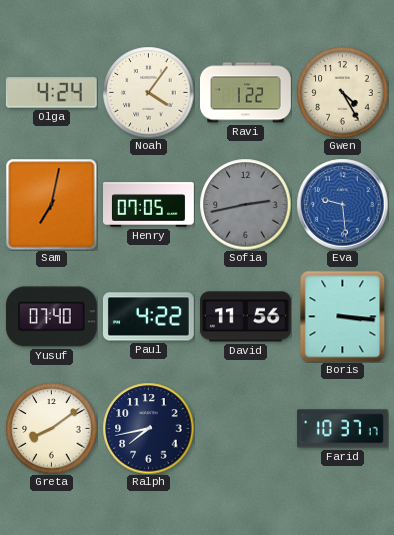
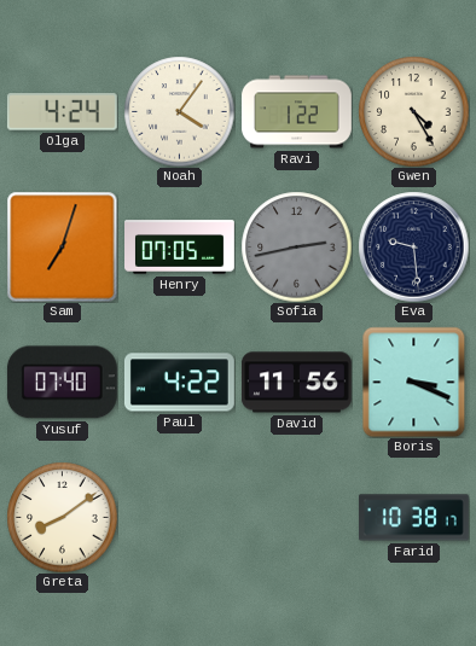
Sam: 7:02 -> 7:03 (62, 246)
Eva dial: blue -> navy (413, 246)
Boris: 3:16 -> 3:19 (414, 382)
Ralph: 7:43 -> none (148, 428)
Farid: 10:37 -> 10:38 (413, 518)
